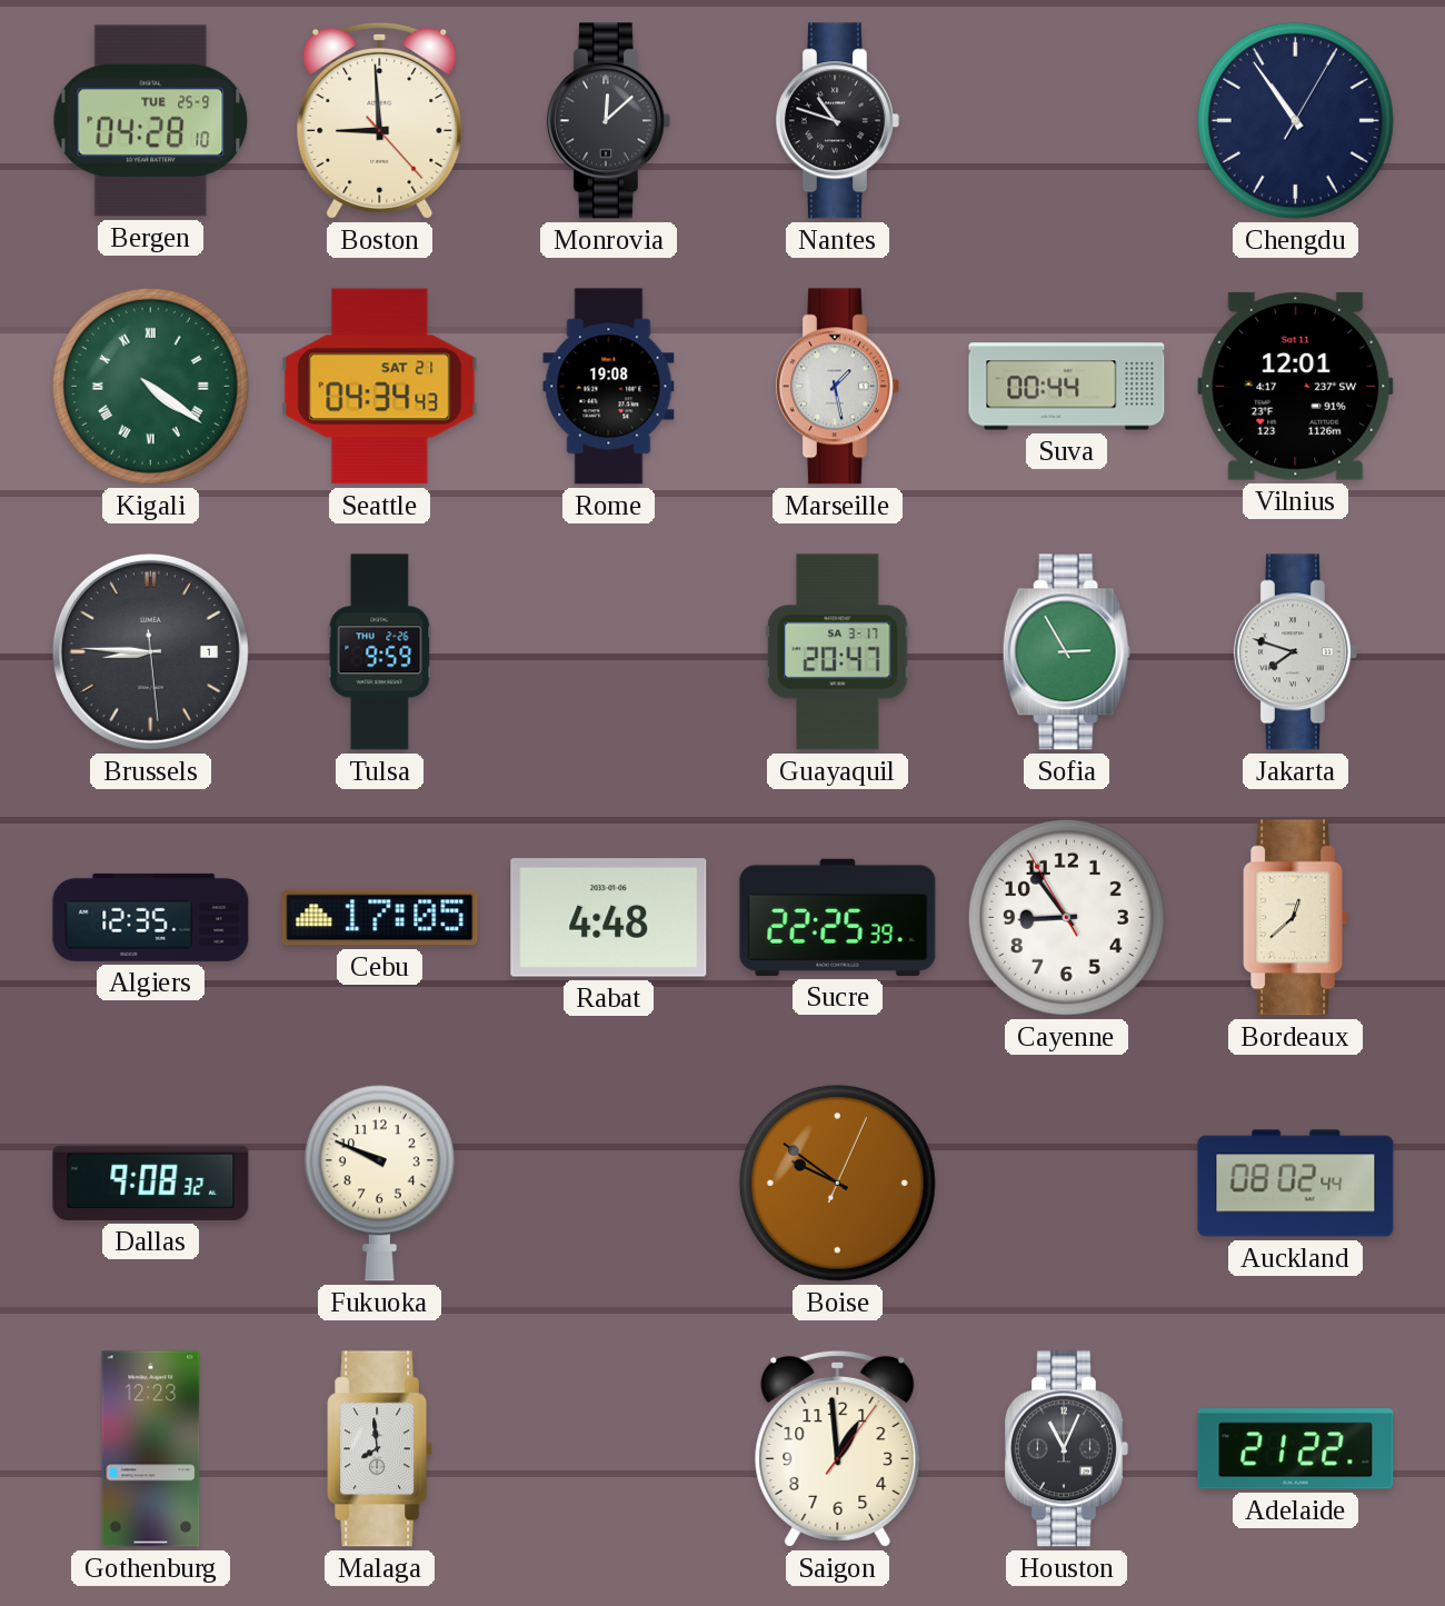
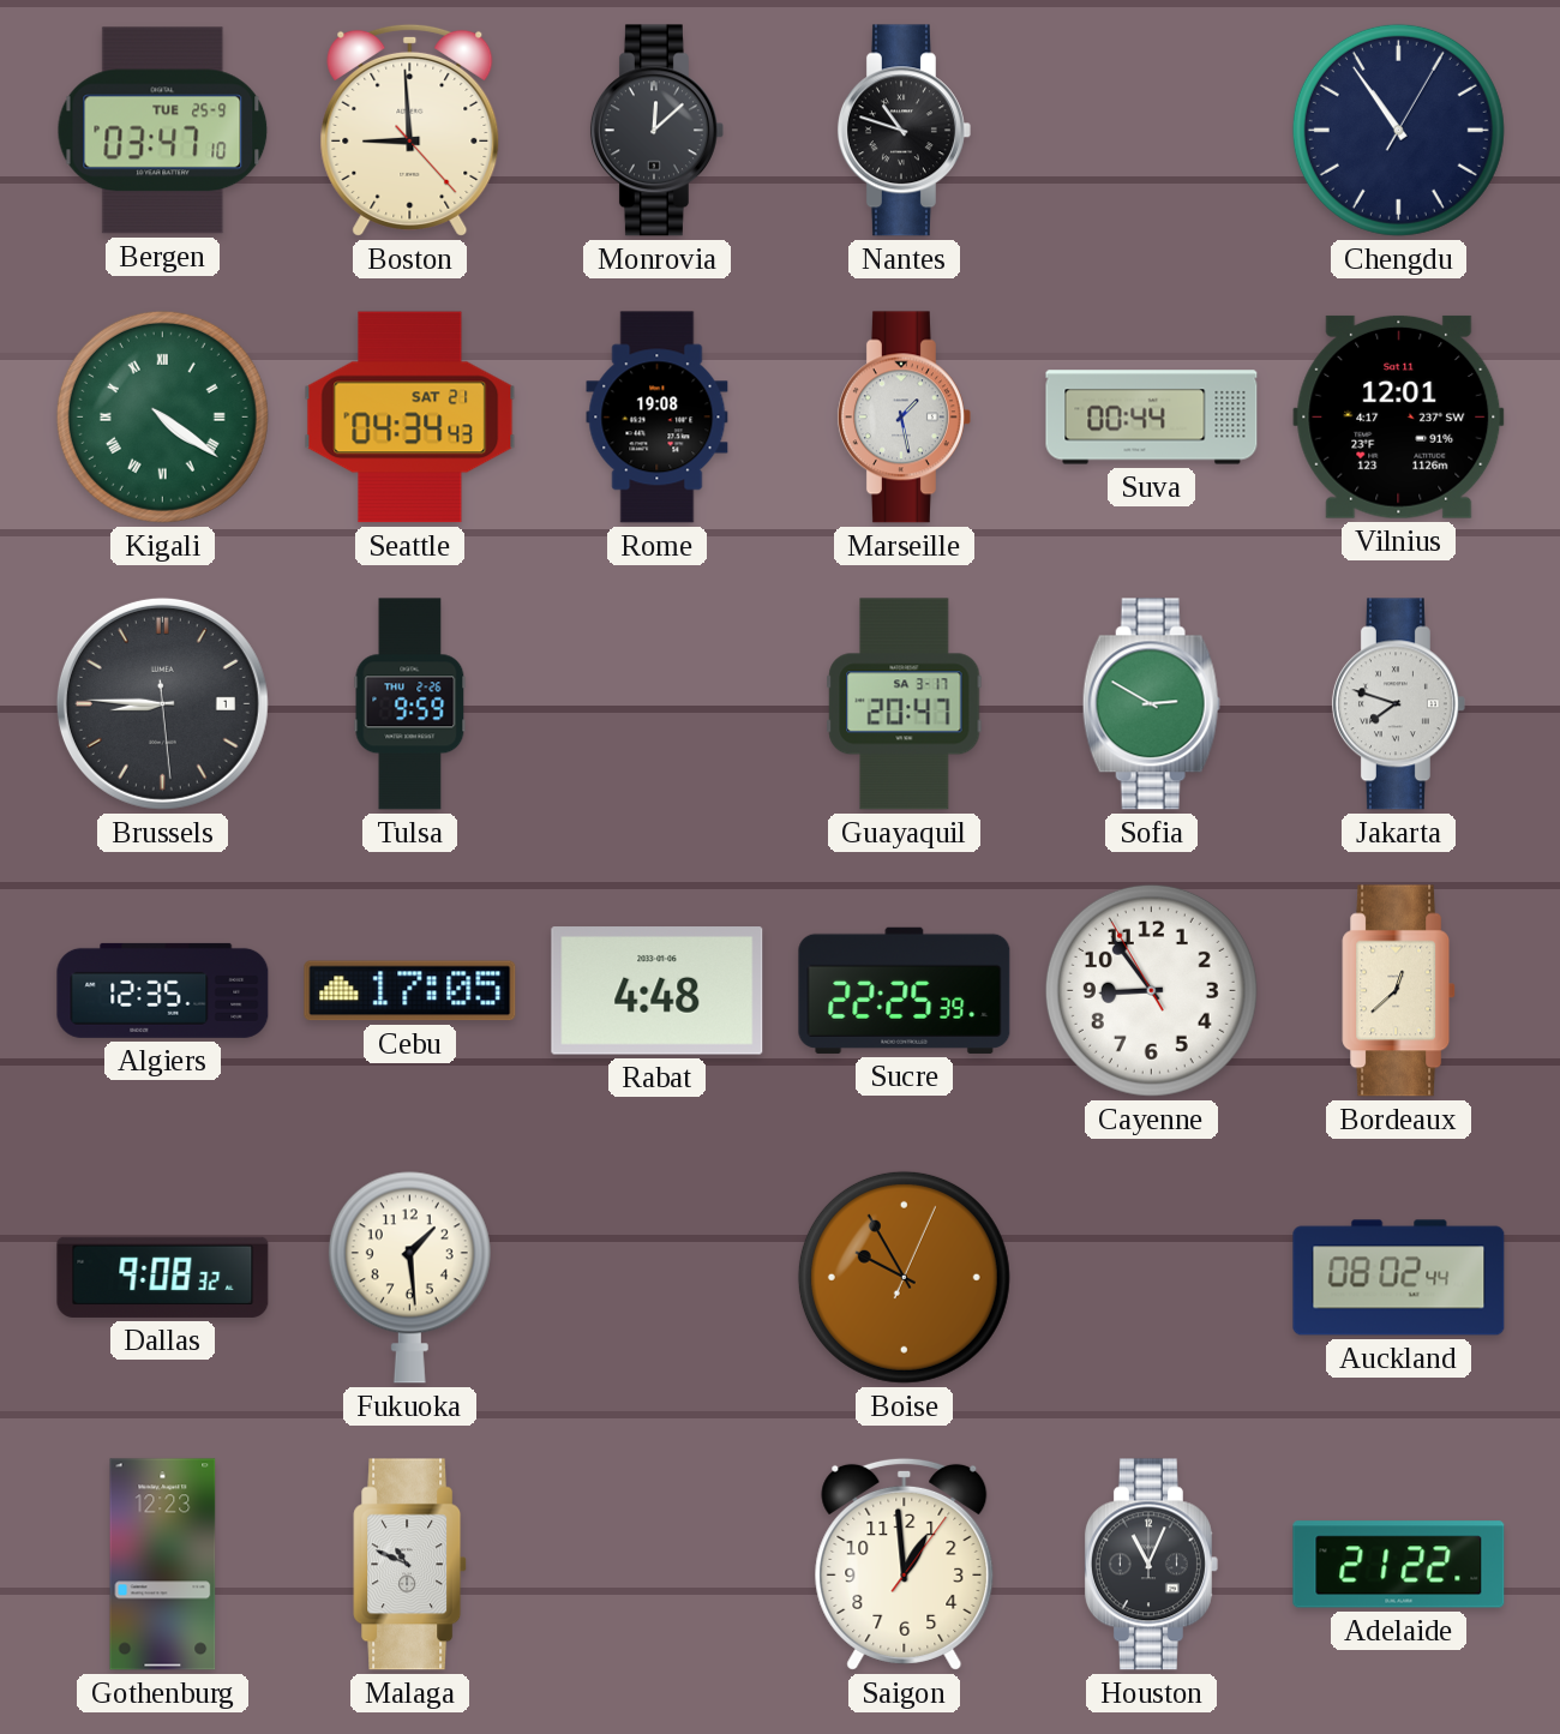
Bergen: 04:28 -> 03:47 (163, 131)
Sofia: 2:55 -> 2:50 (1151, 704)
Fukuoka: 9:49 -> 1:29 (409, 1277)
Boise: 9:51 -> 9:55 (904, 1277)
Malaga: 7:59 -> 10:49 (410, 1565)
